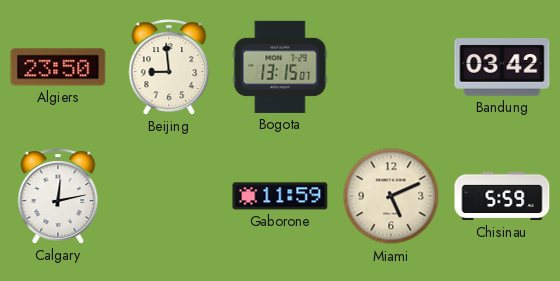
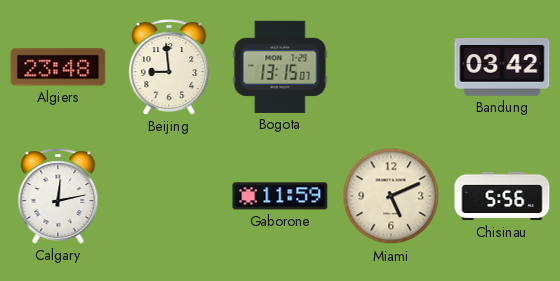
Algiers: 23:50 -> 23:48 (58, 67)
Chisinau: 5:59 -> 5:56 (502, 196)
